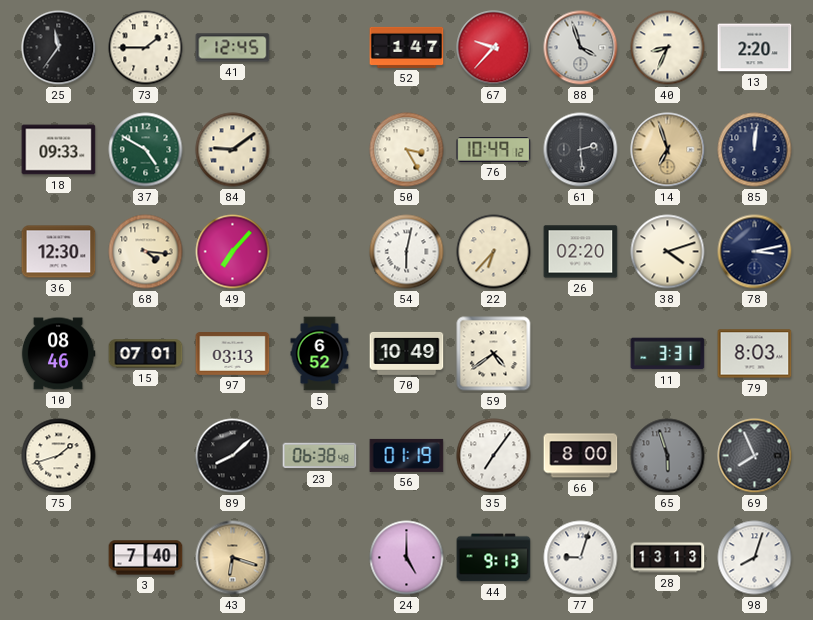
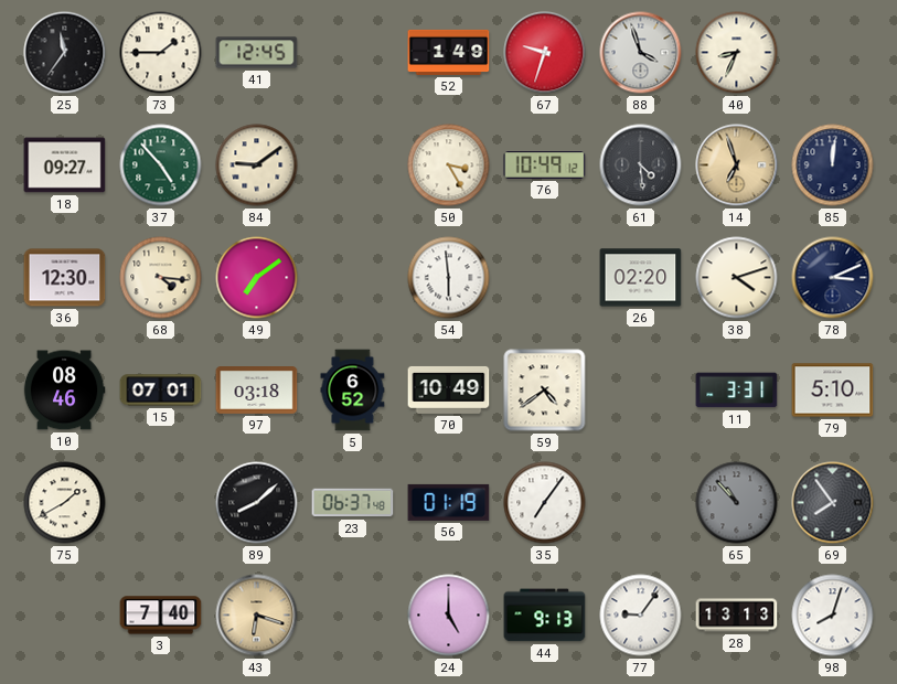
52: 1:47 -> 1:49 (449, 52)
67: 9:37 -> 9:33 (545, 53)
13: 2:20 -> none (755, 48)
18: 09:33 -> 09:27 (65, 165)
37: 4:50 -> 4:53 (161, 165)
61: 2:29 -> 4:29 (641, 165)
49: 7:07 -> 7:09 (257, 278)
54: 6:02 -> 5:59 (449, 278)
22: 6:37 -> none (494, 252)
78: 3:13 -> 3:11 (833, 278)
97: 03:13 -> 03:18 (257, 391)
79: 8:03 -> 5:10 (833, 391)
75: 1:42 -> 1:40 (65, 503)
23: 06:38 -> 06:37 (353, 503)
66: 8:00 -> none (581, 456)
65: 5:57 -> 10:53 (737, 503)
69: 7:56 -> 7:54 (833, 503)
77: 9:03 -> 9:06 (641, 616)
